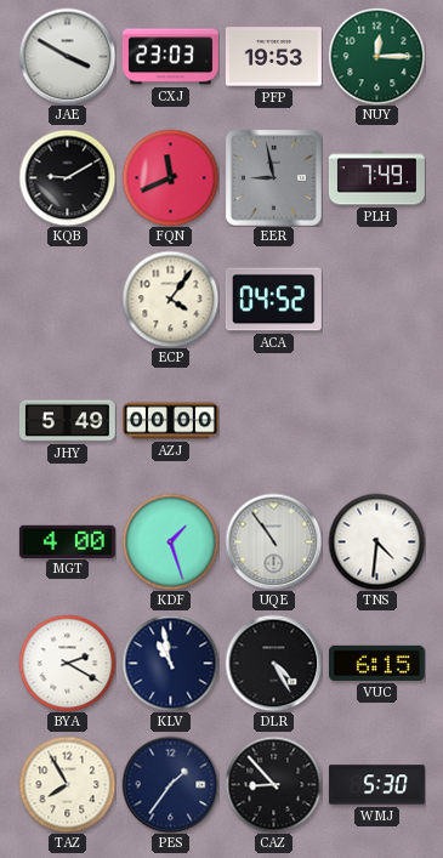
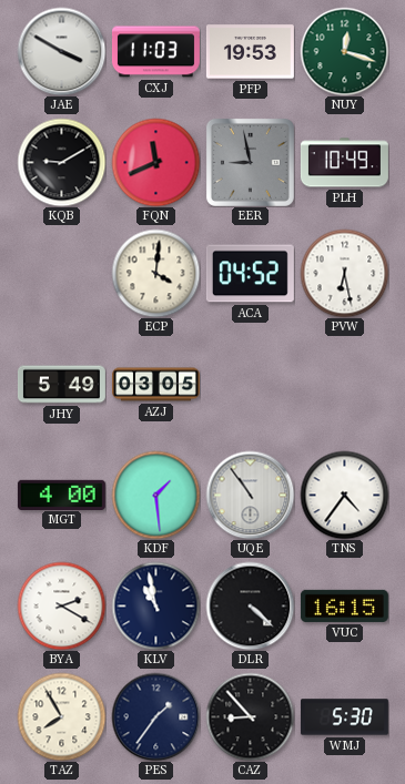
CXJ: 23:03 -> 11:03 (155, 52)
NUY: 12:15 -> 12:18 (344, 51)
PLH: 7:49 -> 10:49 (344, 163)
ECP: 4:06 -> 4:01 (155, 273)
PVW: none -> 6:28 (344, 273)
AZJ: 00:00 -> 03:05 (155, 385)
KDF: 1:27 -> 1:29 (155, 495)
TNS: 4:31 -> 4:36 (344, 495)
DLR: 4:25 -> 4:22 (250, 605)
VUC: 6:15 -> 16:15 (344, 605)
